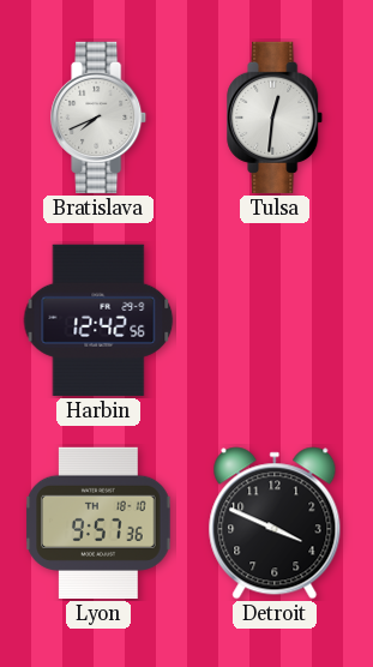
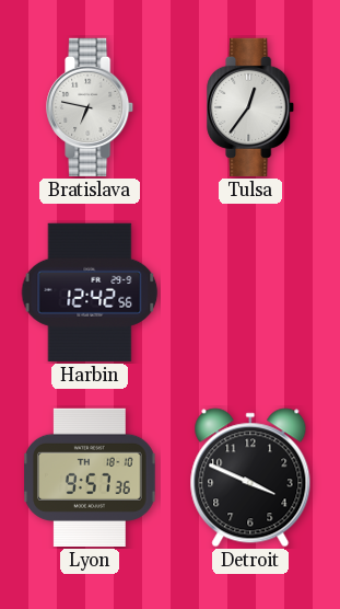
Bratislava: 7:41 -> 6:47 (91, 107)
Tulsa: 12:31 -> 12:36 (251, 107)
